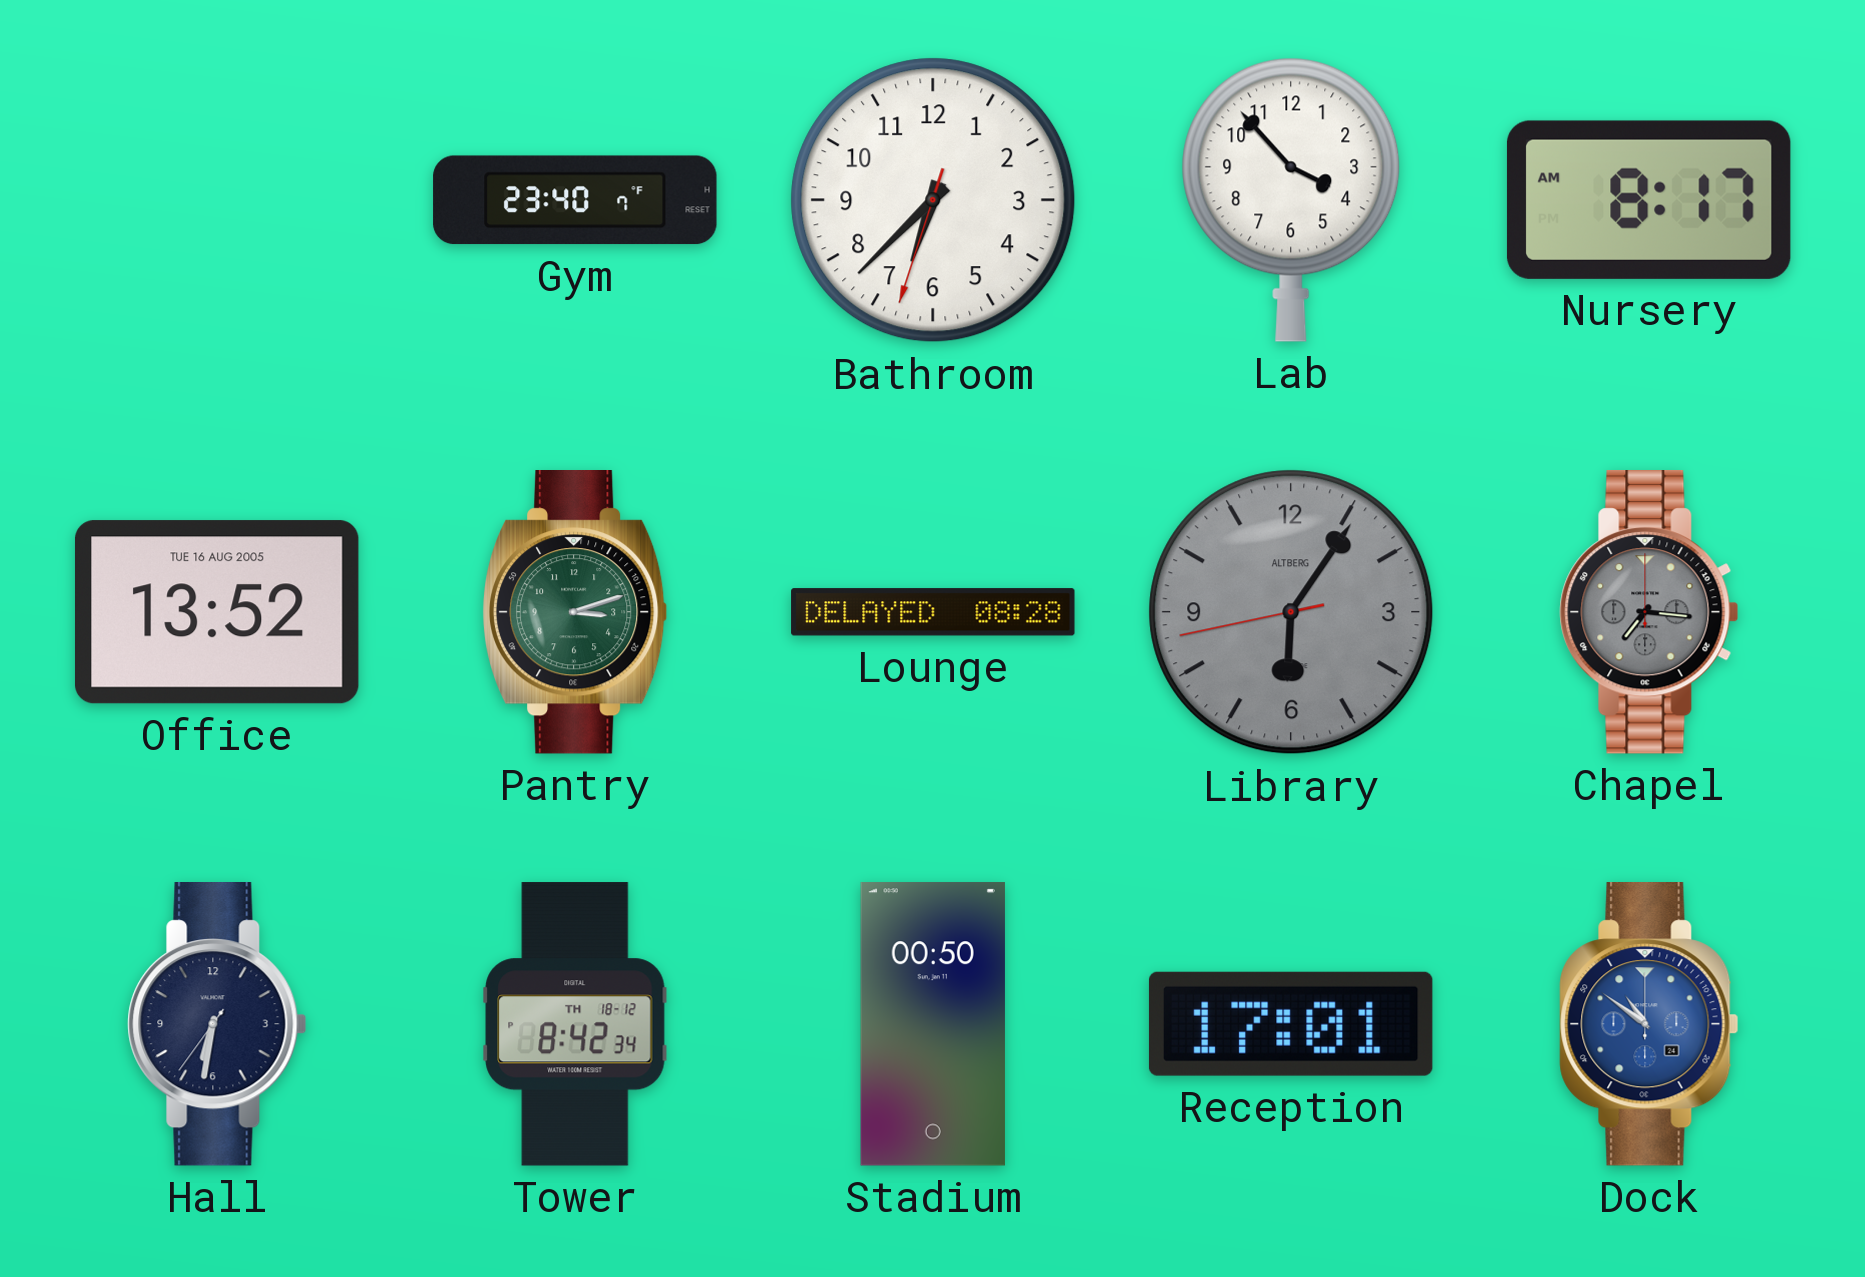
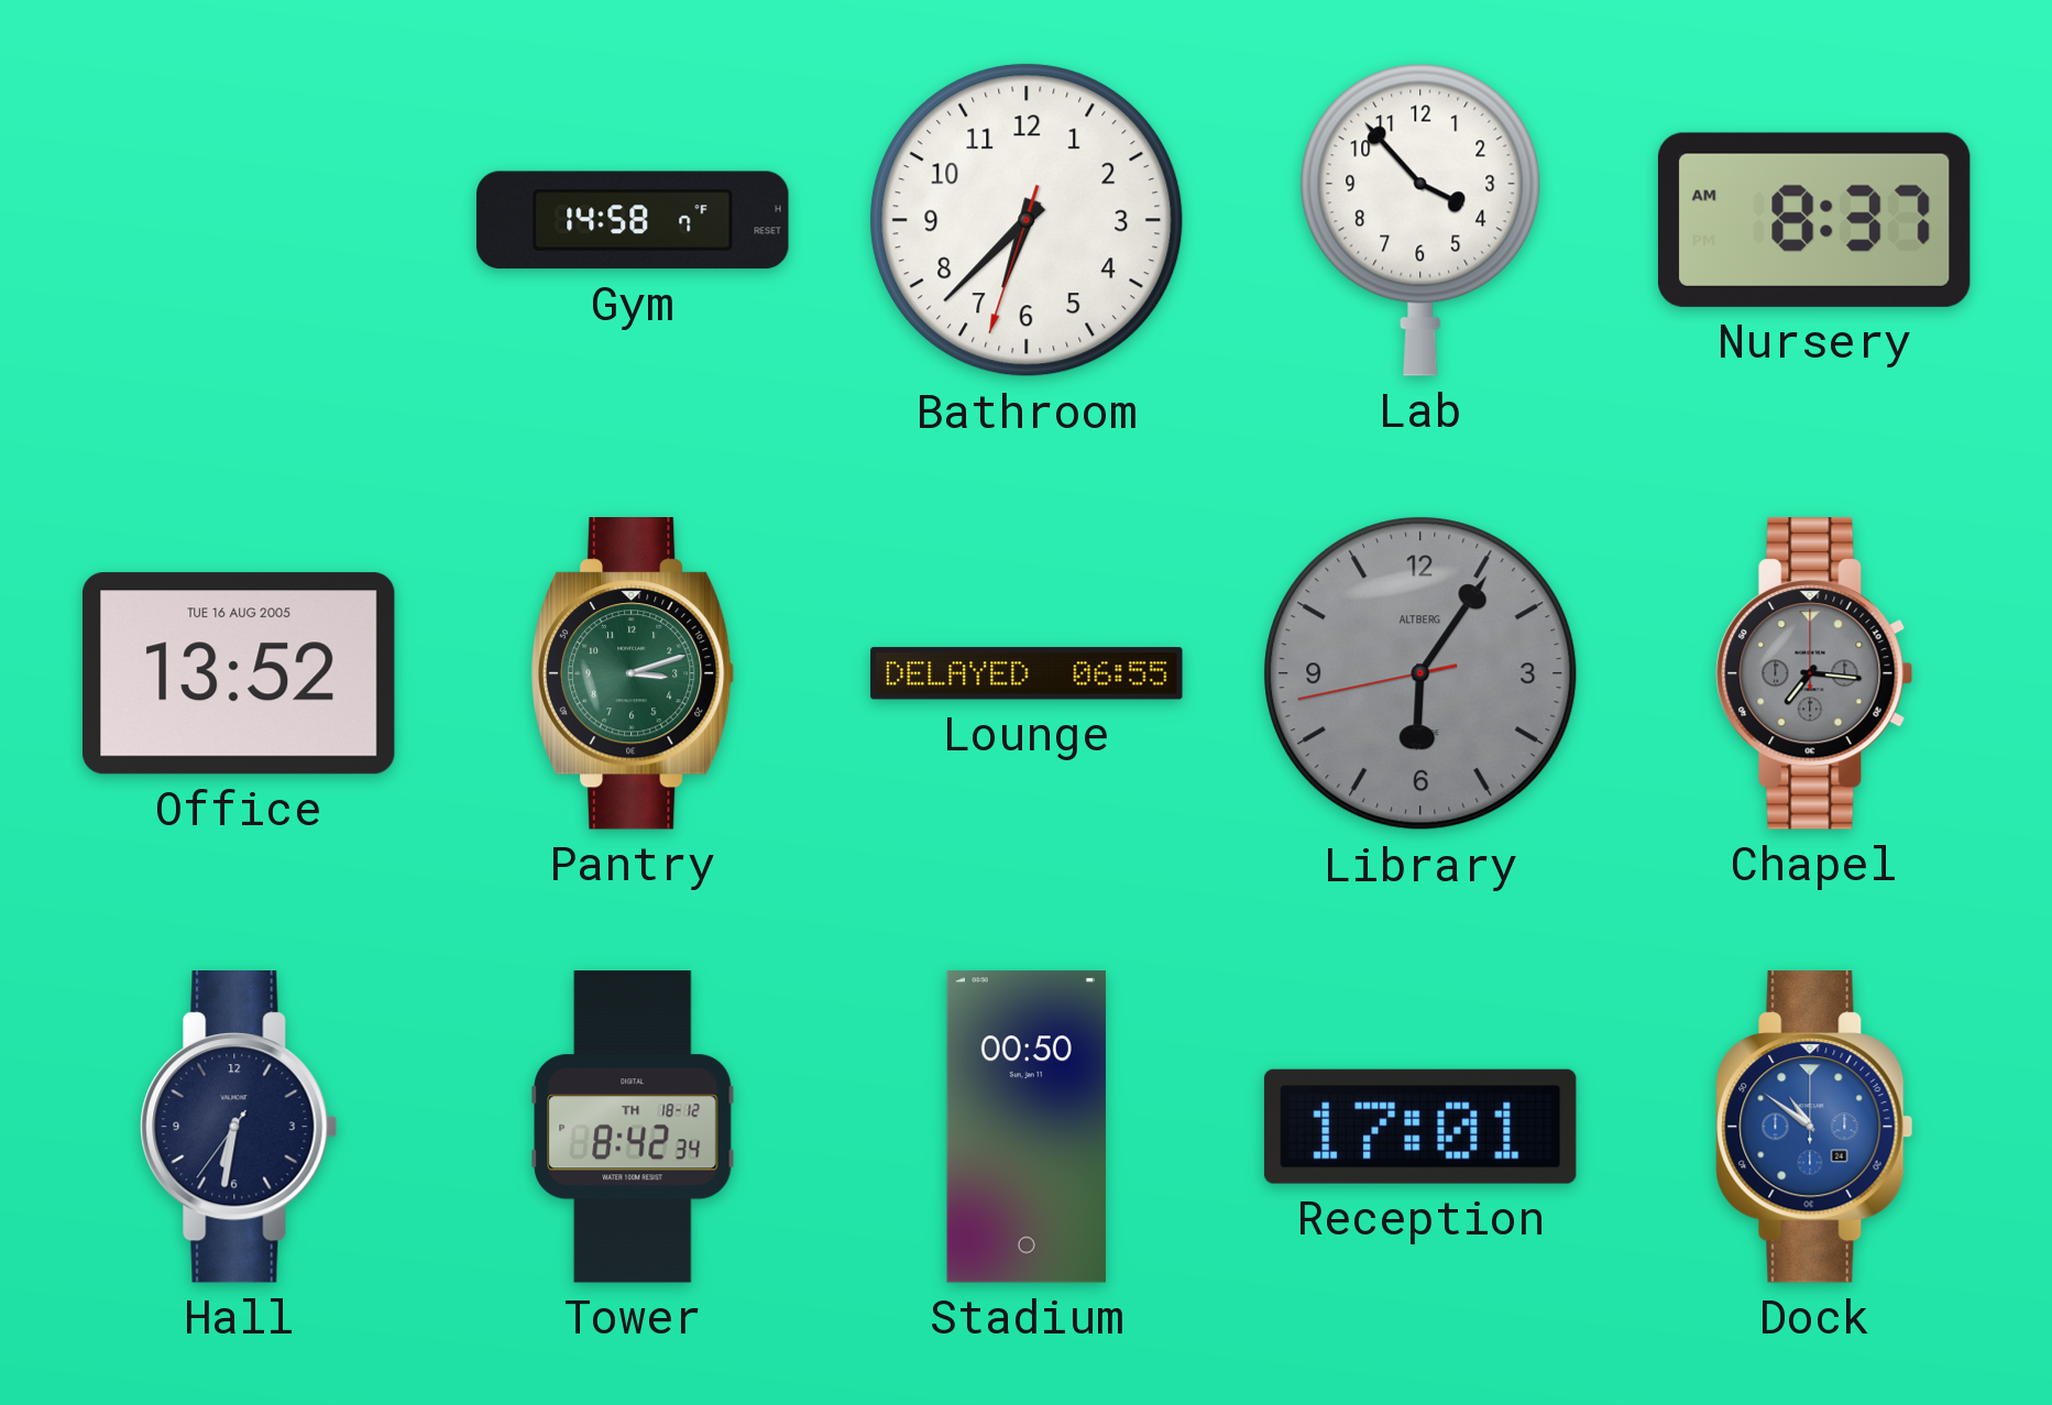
Gym: 23:40 -> 14:58 (633, 220)
Nursery: 8:17 -> 8:37 (1814, 220)
Lounge: 08:28 -> 06:55 (1027, 673)
